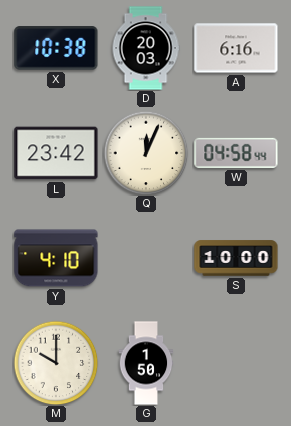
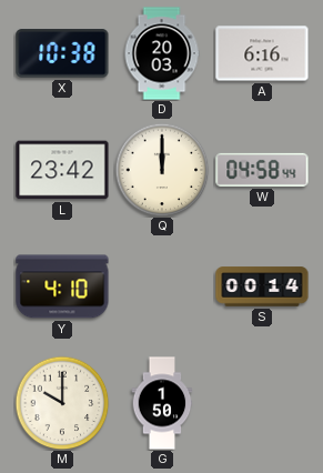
Q: 12:04 -> 12:00 (162, 170)
S: 10:00 -> 00:14 (262, 286)
